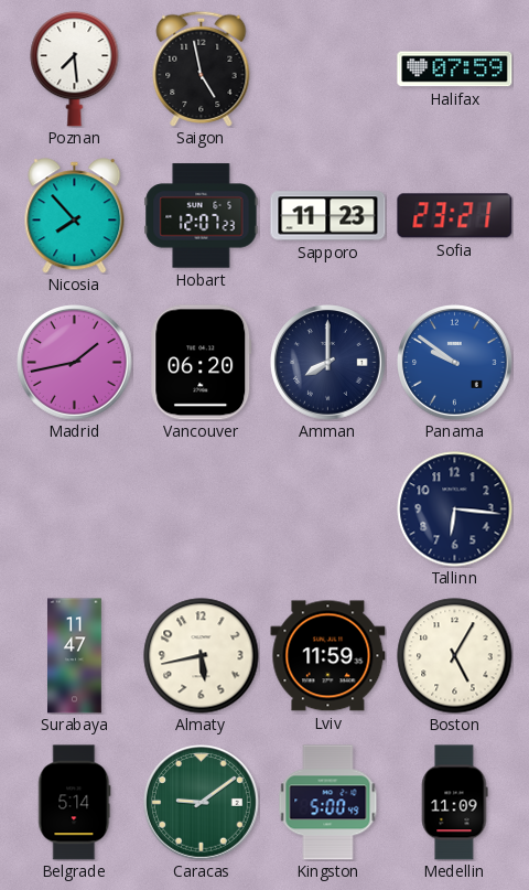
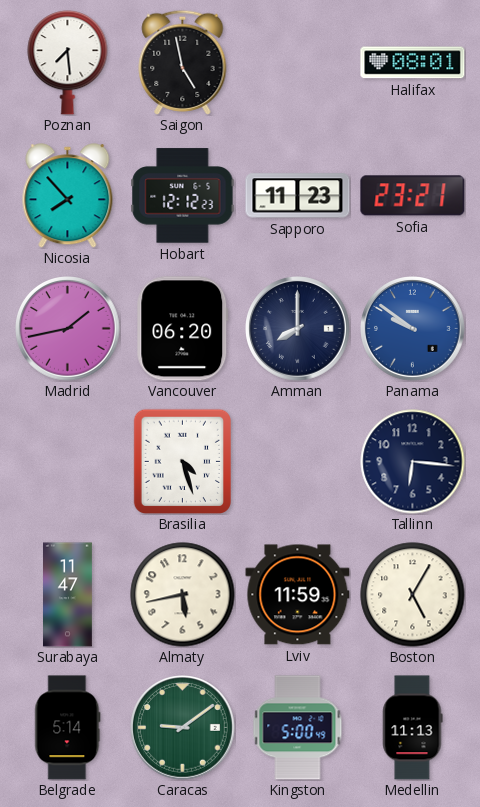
Halifax: 07:59 -> 08:01 (413, 63)
Hobart: 12:07 -> 12:12 (183, 196)
Brasilia: none -> 4:27 (182, 461)
Medellin: 11:09 -> 11:13 (413, 728)
